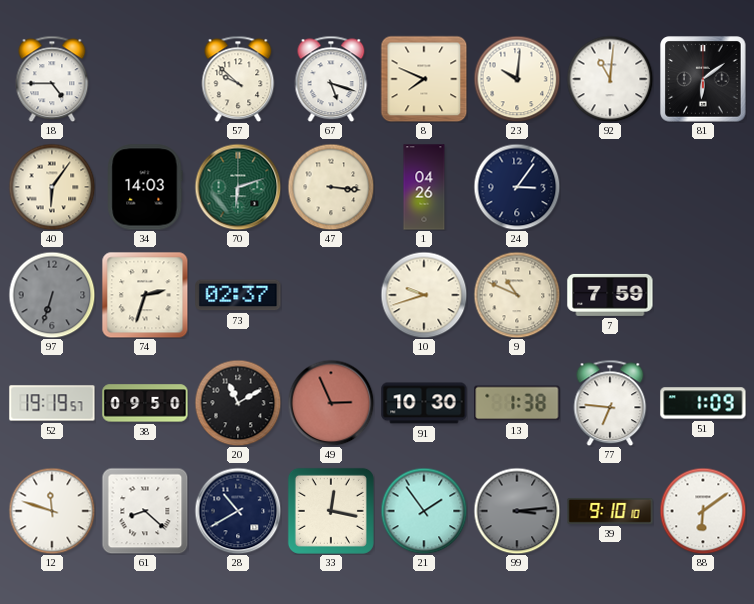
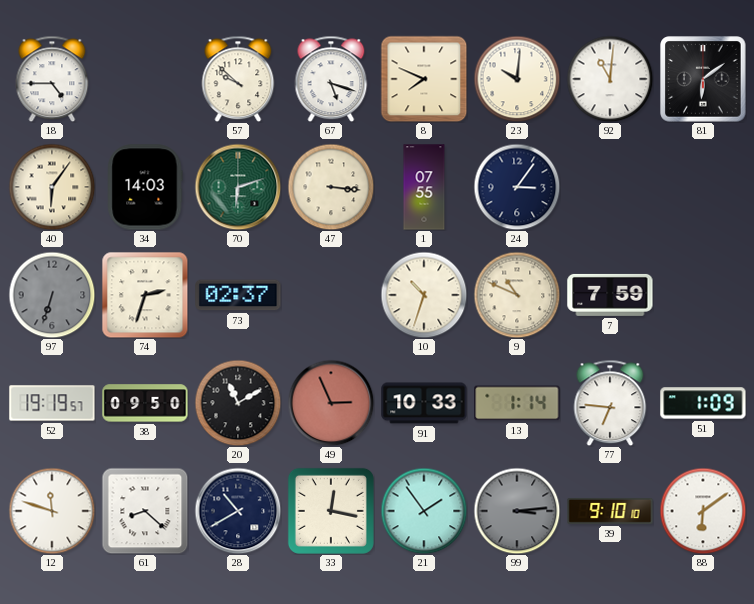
1: 04:26 -> 07:55 (424, 187)
10: 9:42 -> 10:33 (424, 295)
91: 10:30 -> 10:33 (424, 403)
13: 1:38 -> 1:14 (517, 403)
